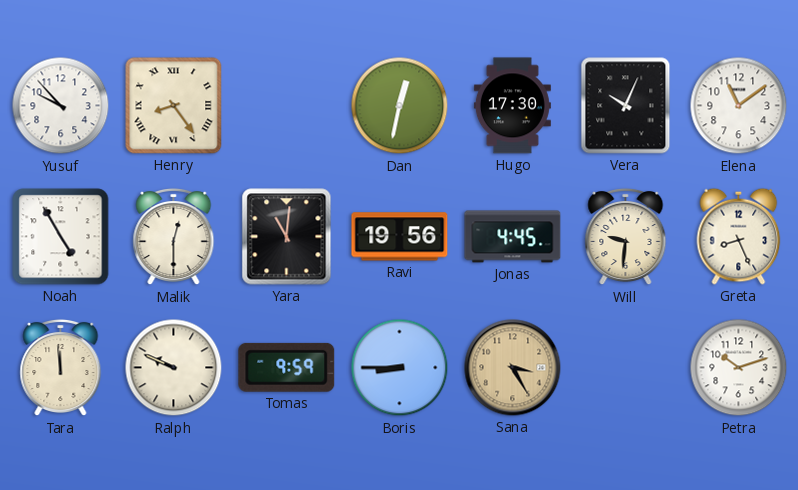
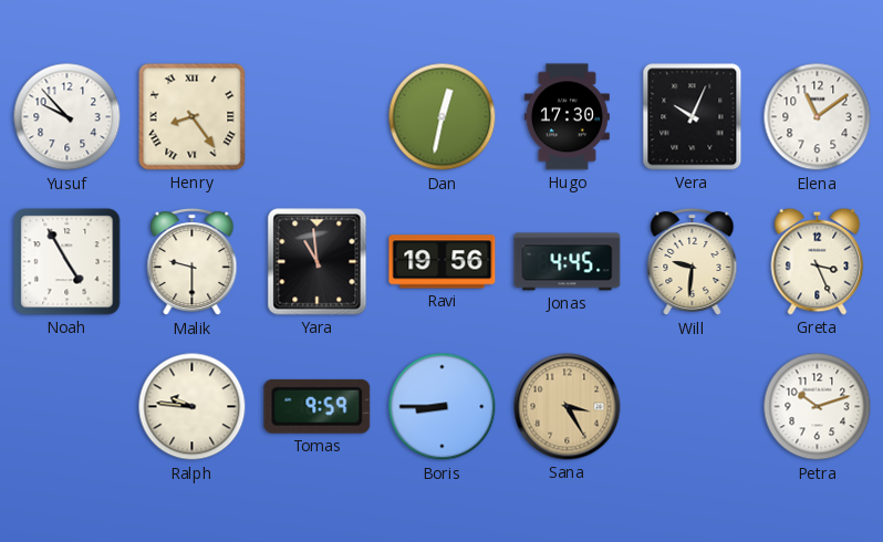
Malik: 12:30 -> 9:30 (193, 262)
Yara: 11:01 -> 10:59 (318, 262)
Greta: 8:26 -> 3:26 (818, 261)
Tara: 11:59 -> none (61, 368)
Ralph: 9:49 -> 9:46 (193, 407)
